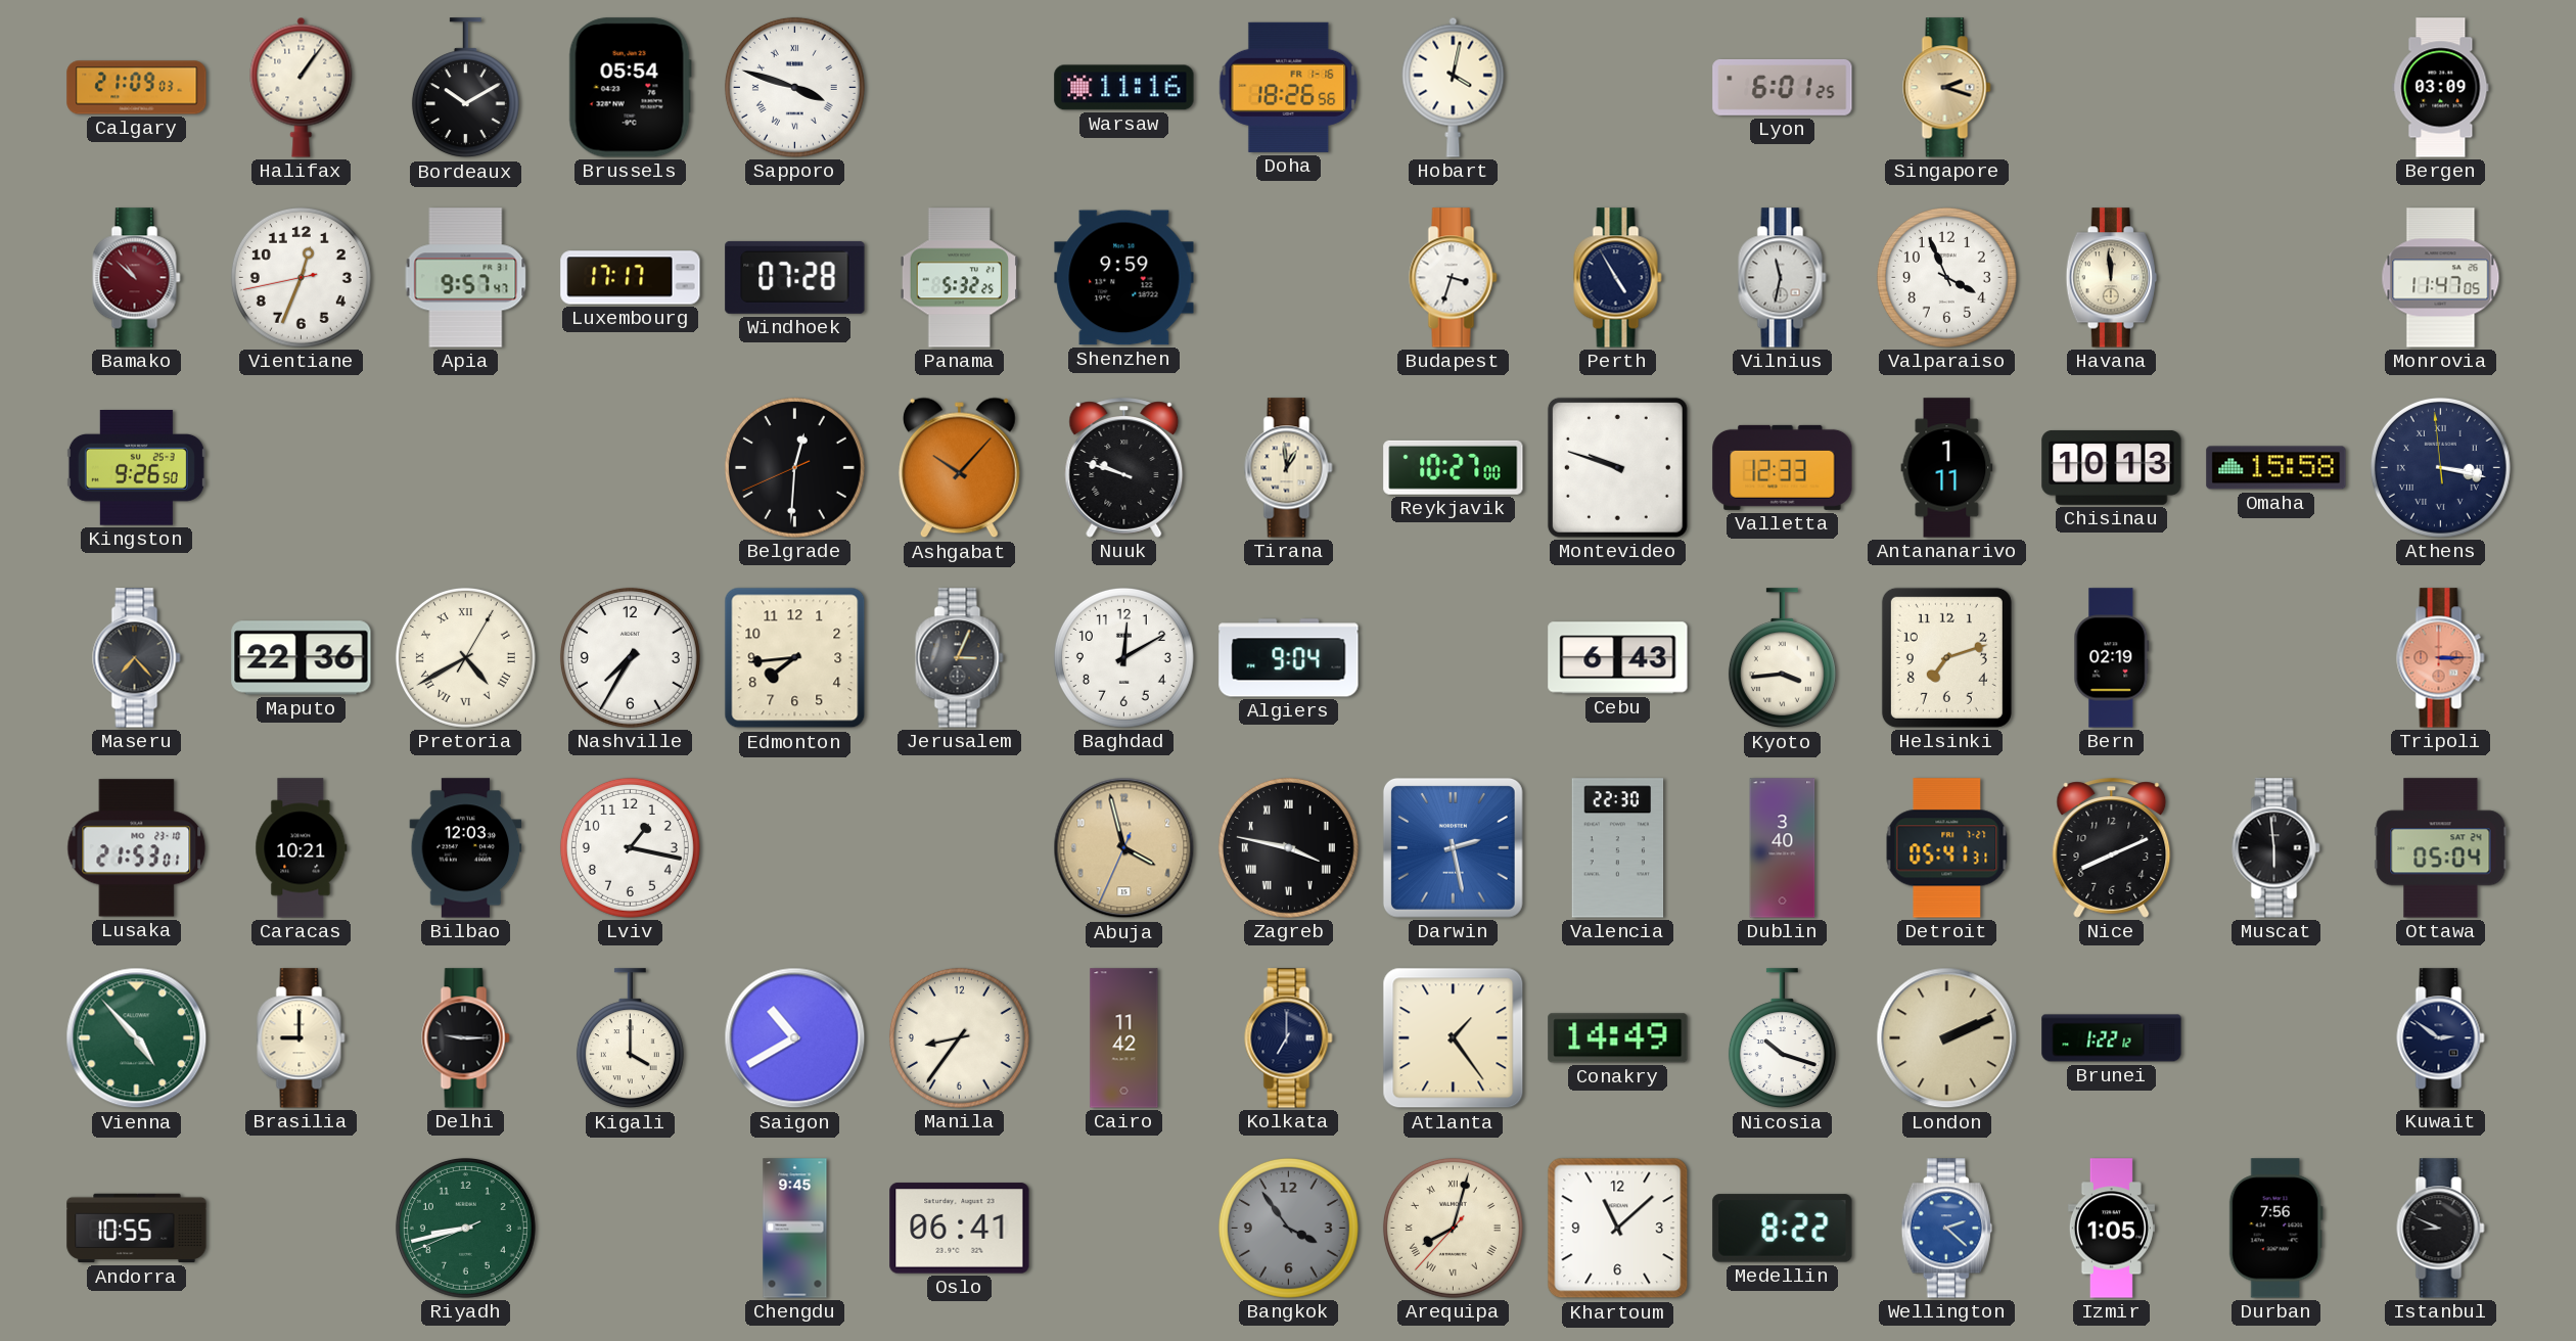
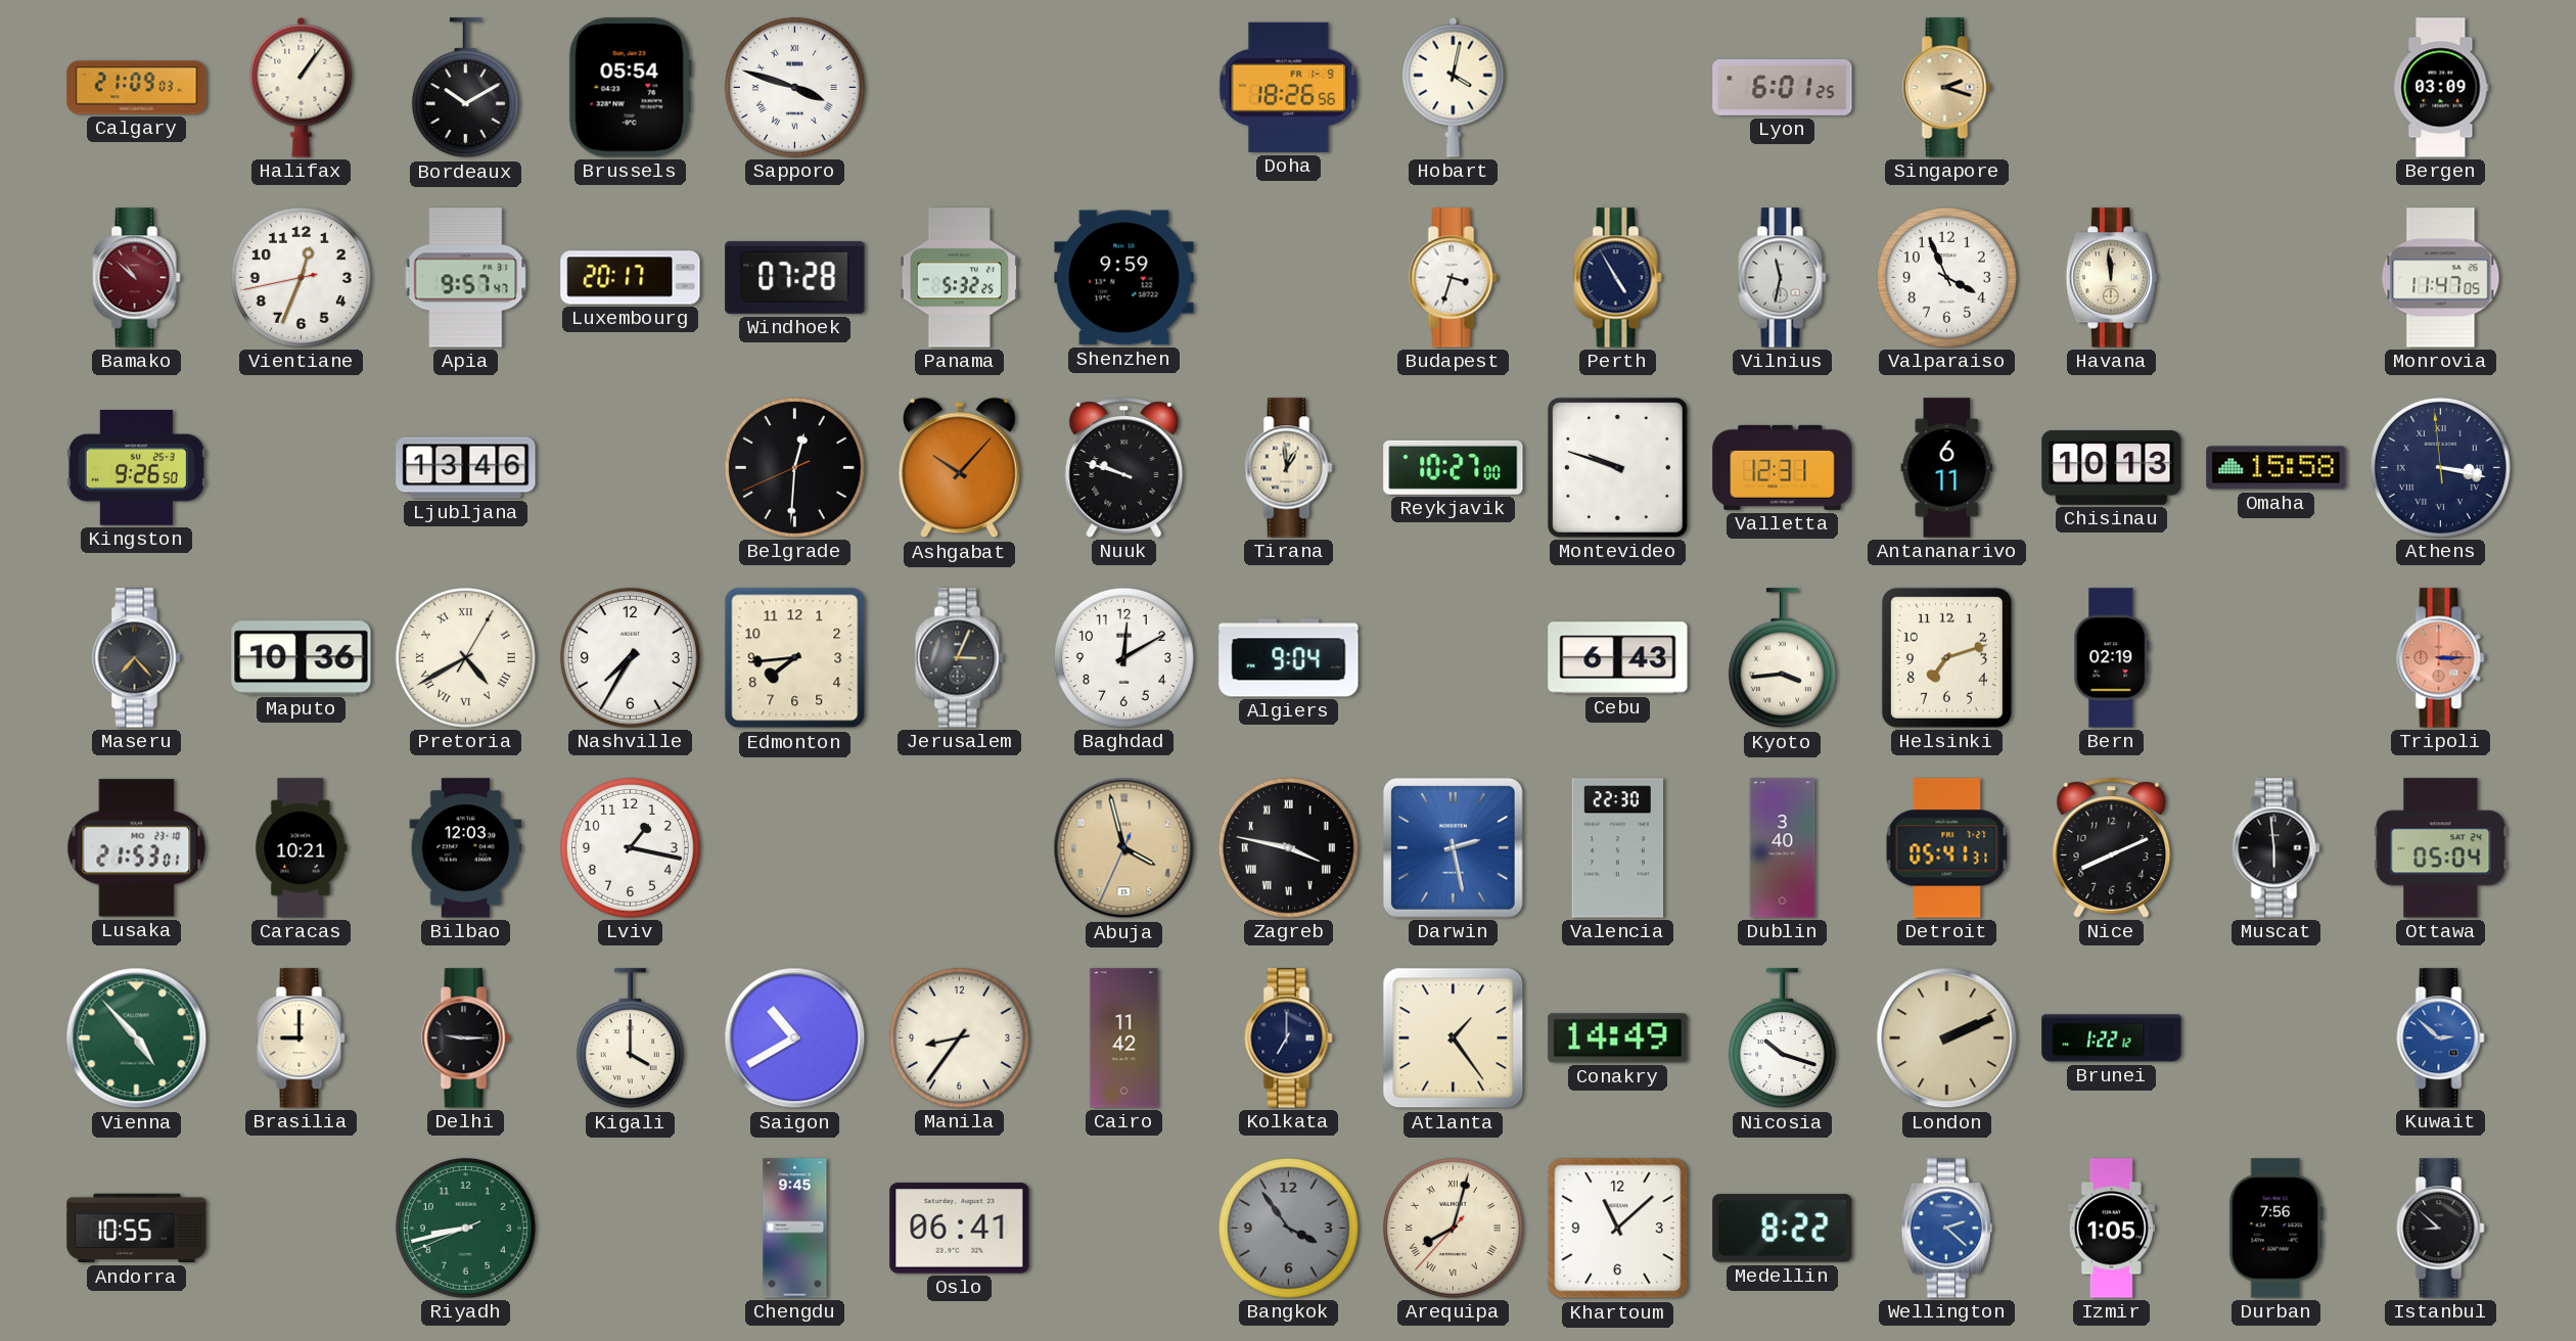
Warsaw: 11:16 -> none (1124, 88)
Doha date: FR 1-16 -> FR 1-9 (1289, 87)
Luxembourg: 17:17 -> 20:17 (631, 278)
Ljubljana: none -> 13:46 (466, 468)
Valletta: 12:33 -> 12:31 (1783, 467)
Antananarivo: 1:11 -> 6:11 (1947, 468)
Maputo: 22:36 -> 10:36 (302, 658)
Kuwait: 2:51 -> 2:52 (2441, 1038)
Kuwait dial: navy -> blue (2441, 1038)
Istanbul: 8:49 -> 8:52 (2441, 1229)
